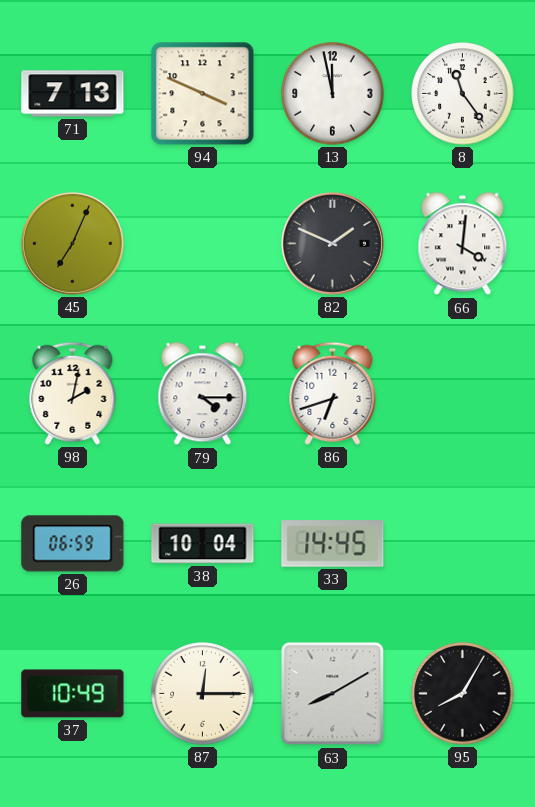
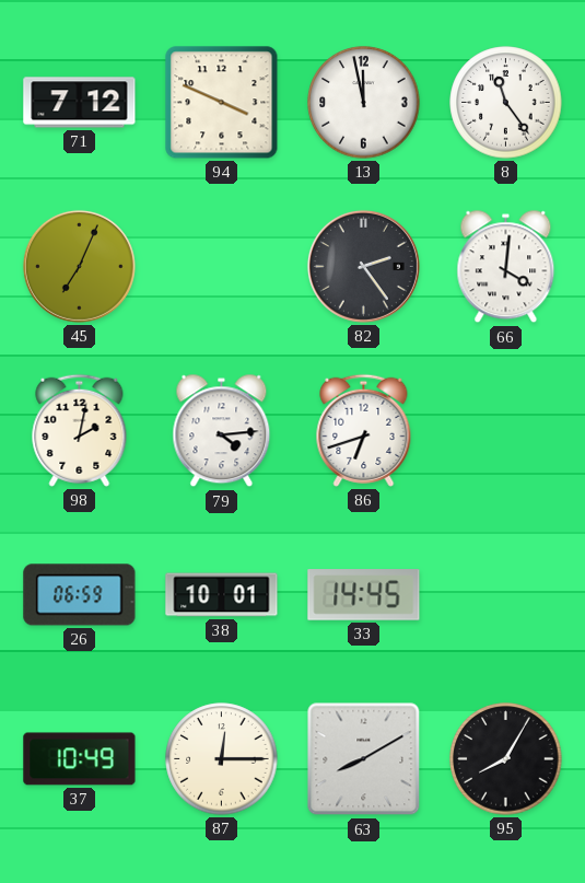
71: 7:13 -> 7:12 (80, 103)
82: 1:49 -> 2:24 (363, 266)
79: 4:15 -> 4:14 (222, 431)
38: 10:04 -> 10:01 (222, 595)
